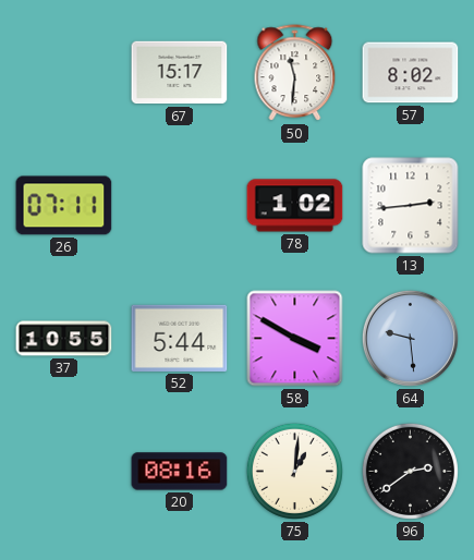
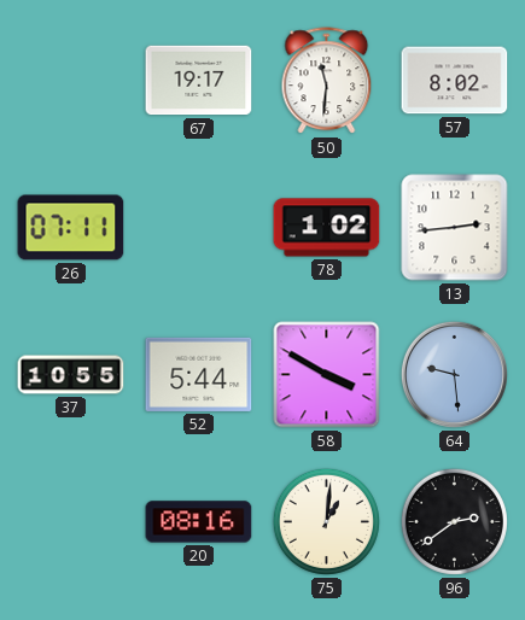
67: 15:17 -> 19:17 (199, 81)
